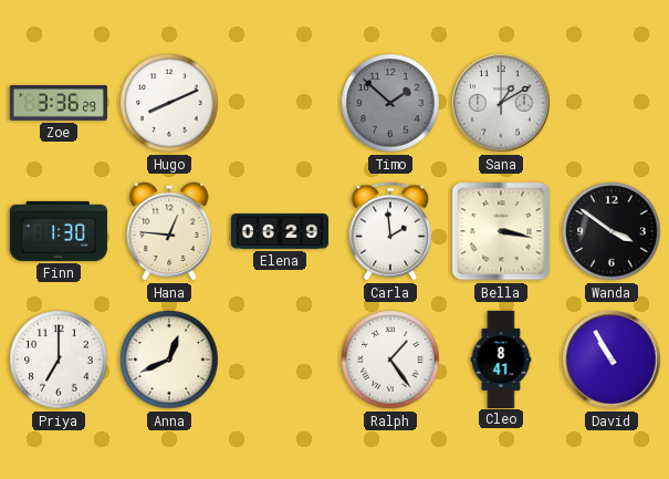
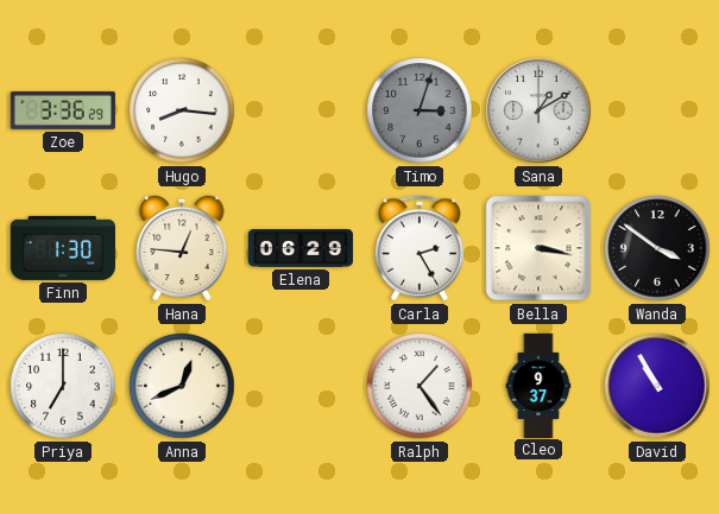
Hugo: 8:11 -> 8:16 (182, 110)
Timo: 1:52 -> 3:03 (420, 110)
Carla: 1:59 -> 2:25 (420, 248)
Cleo: 8:41 -> 9:37 (538, 385)
